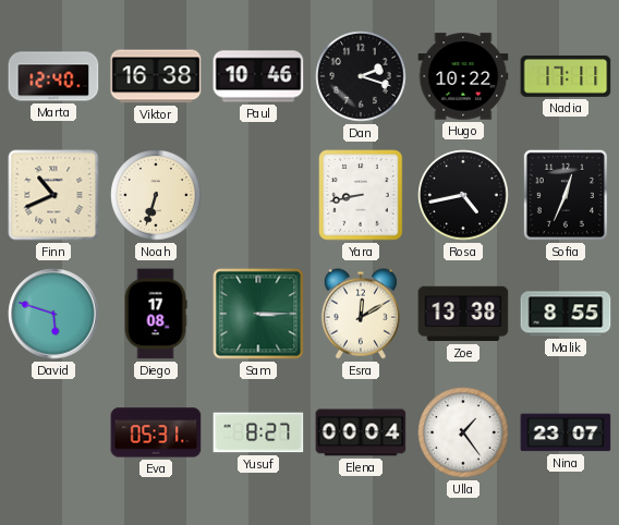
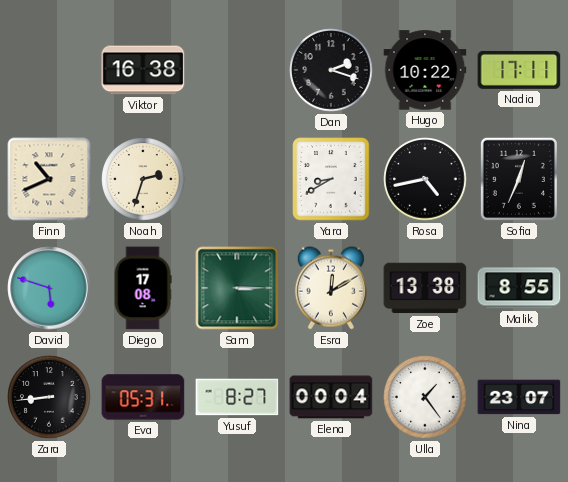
Marta: 12:40 -> none (53, 76)
Paul: 10:46 -> none (258, 76)
Noah: 6:33 -> 2:33 (143, 179)
Yara: 8:43 -> 8:40 (331, 179)
Zara: none -> 8:44 (49, 397)
